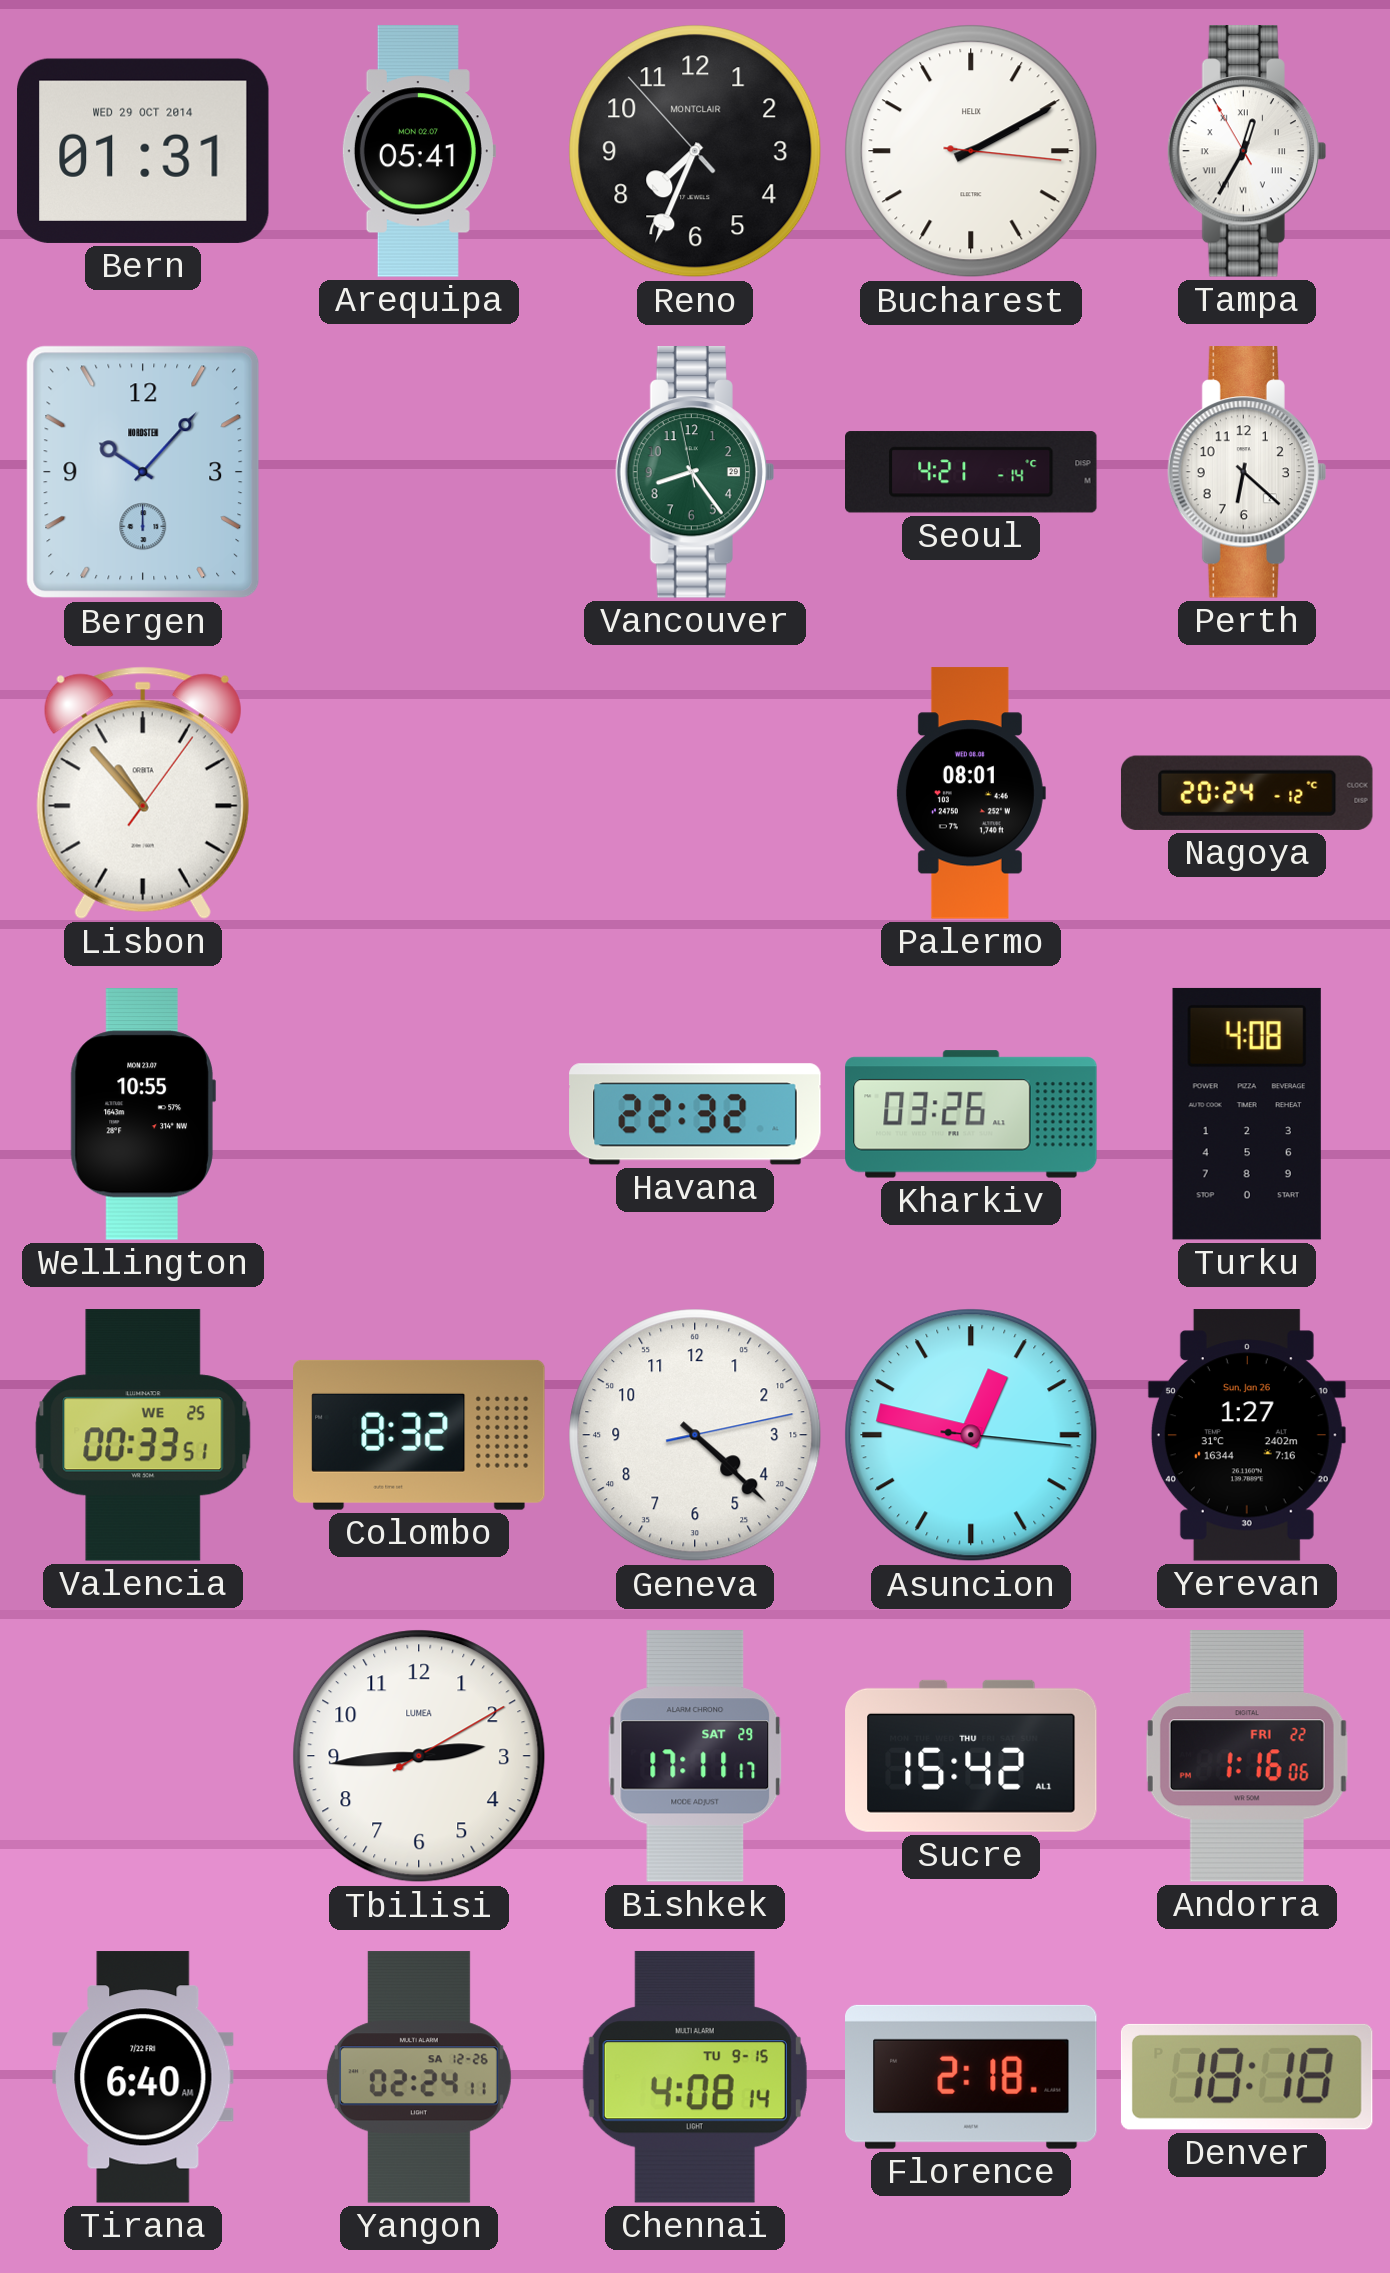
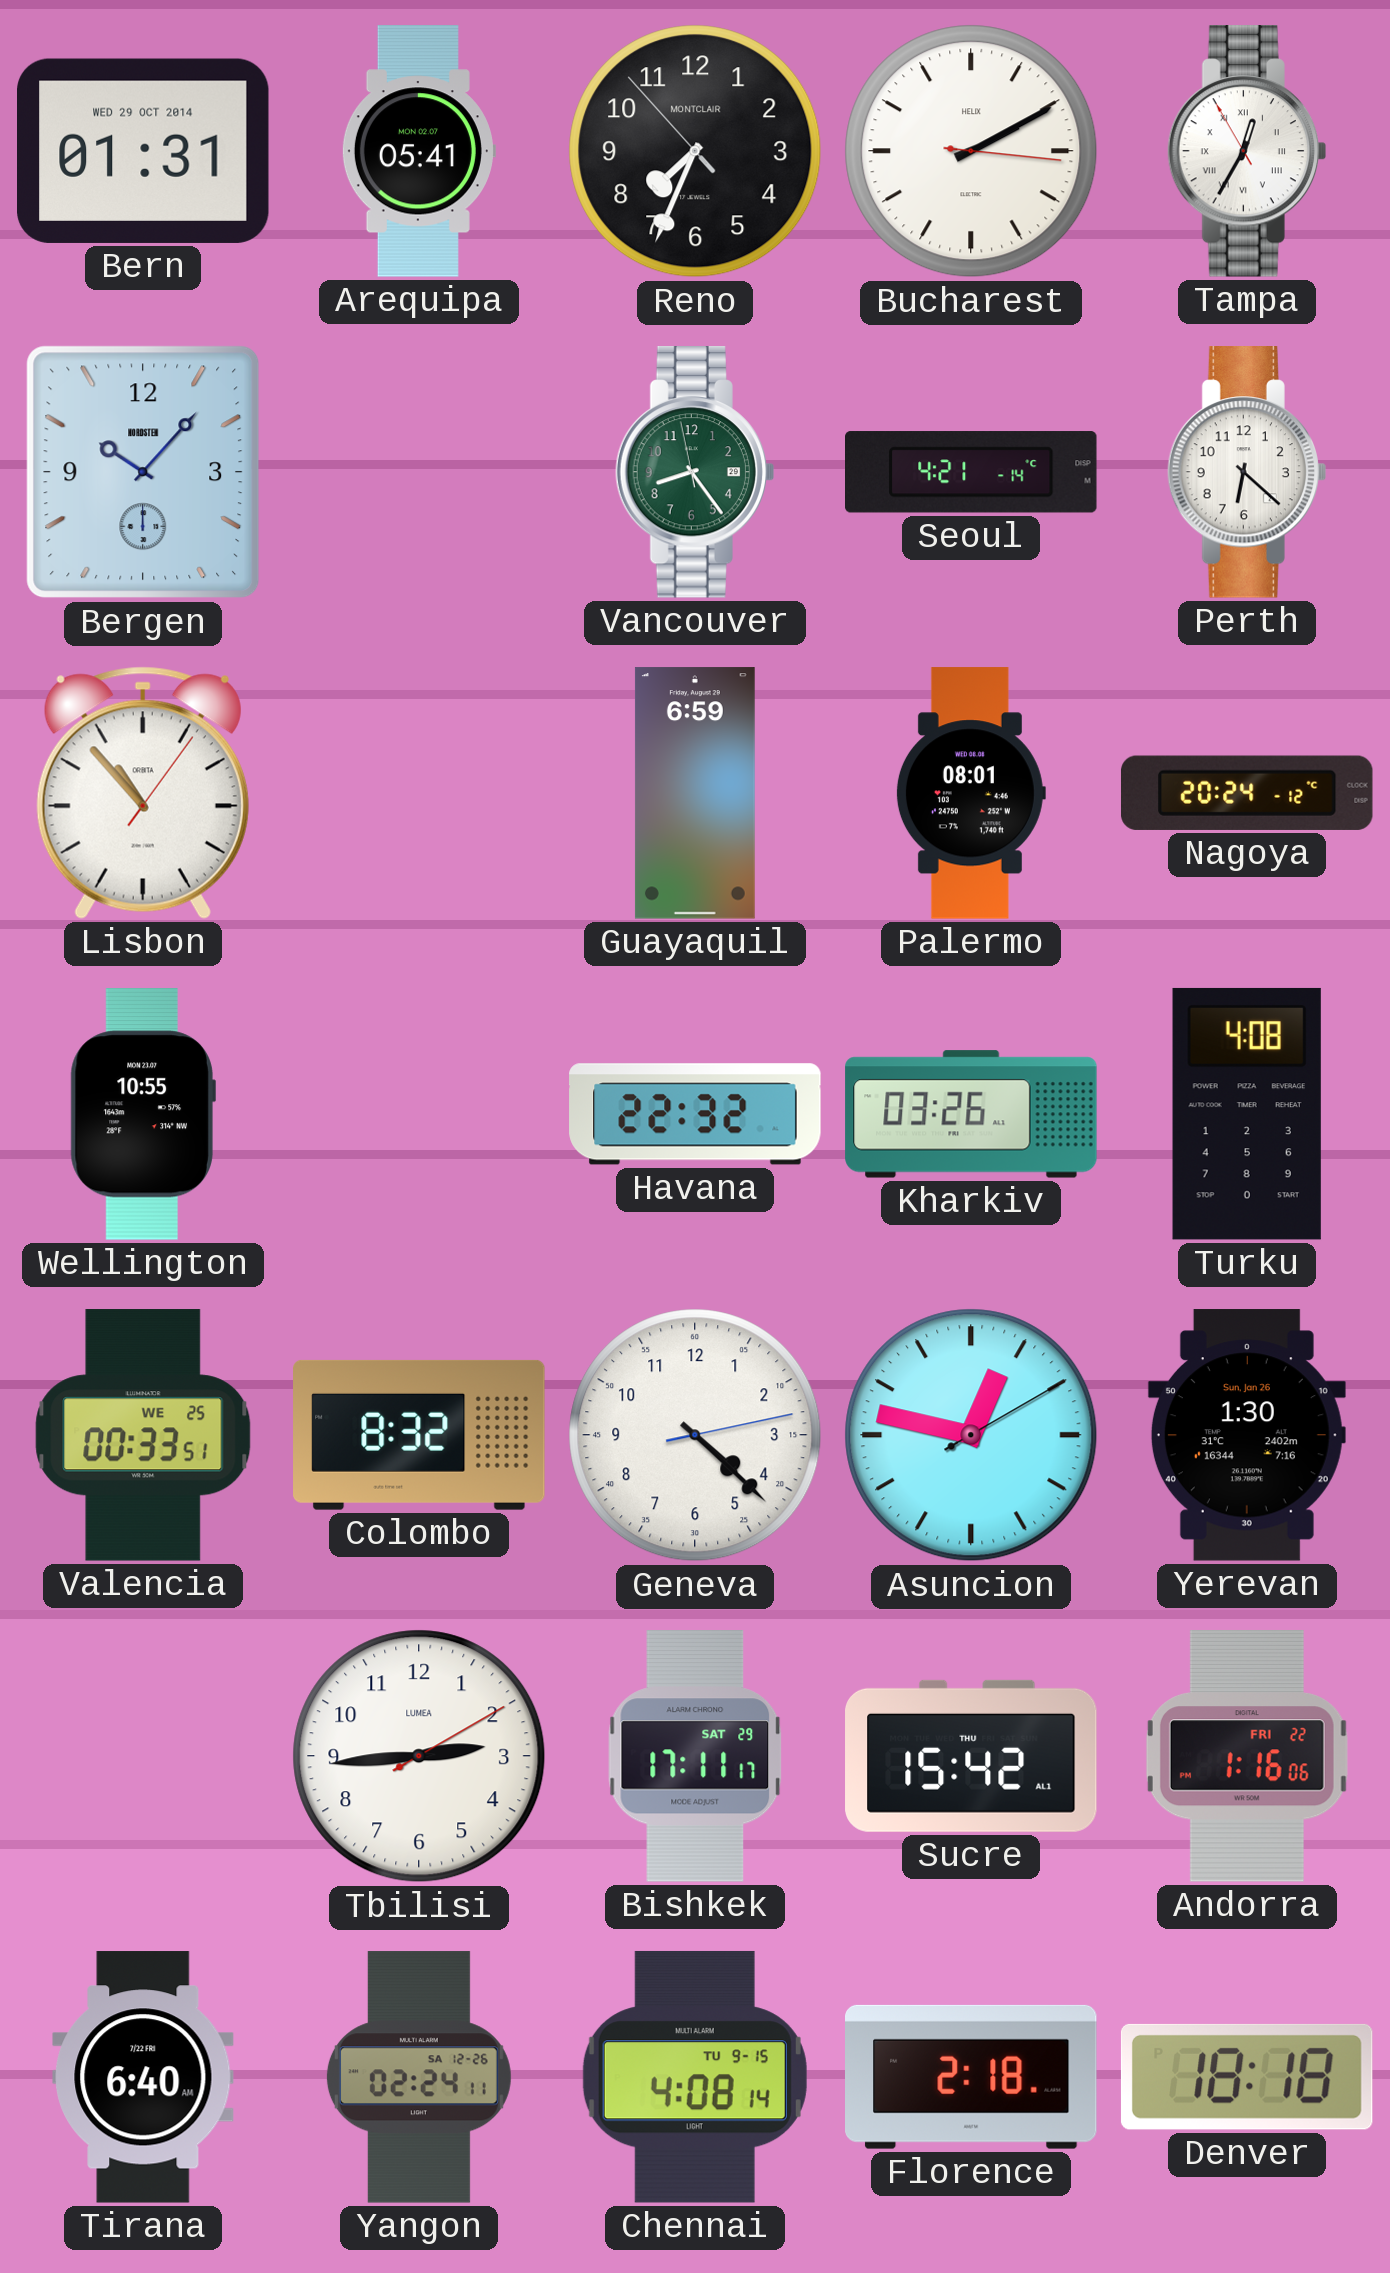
Guayaquil: none -> 6:59 (695, 793)
Asuncion: 12:47:16 -> 12:47:10 (971, 1435)
Yerevan: 1:27 -> 1:30 (1247, 1435)
